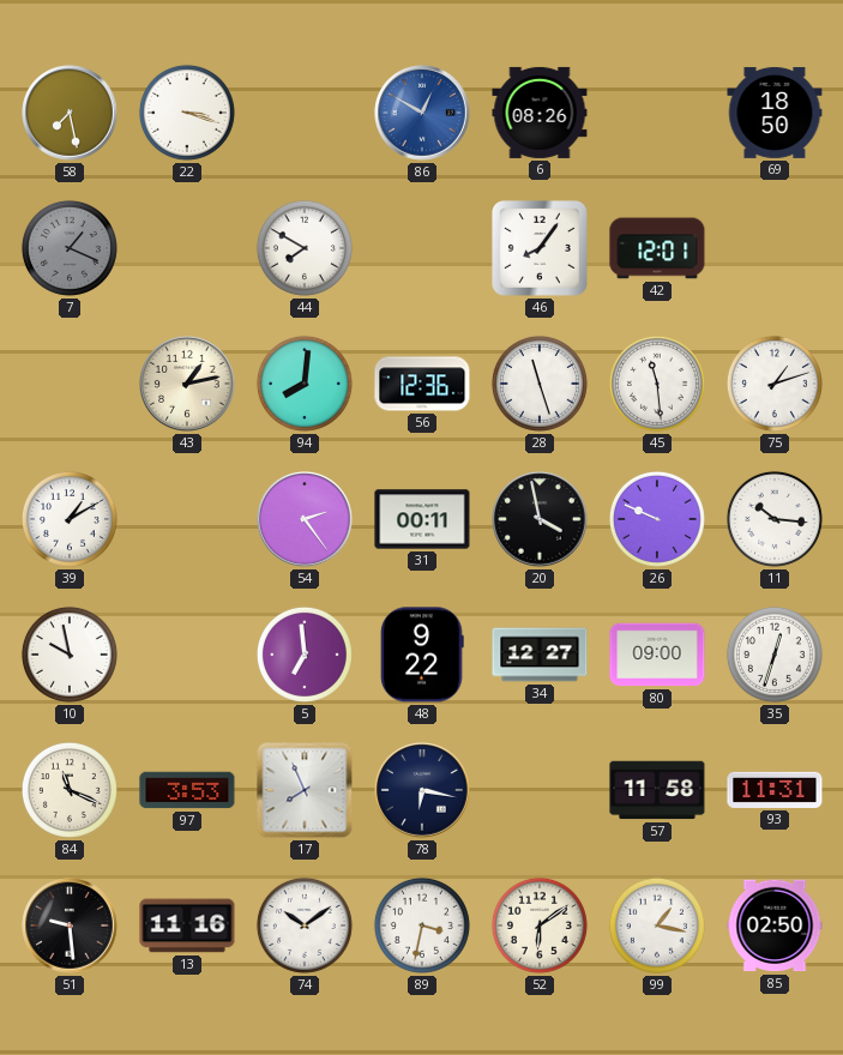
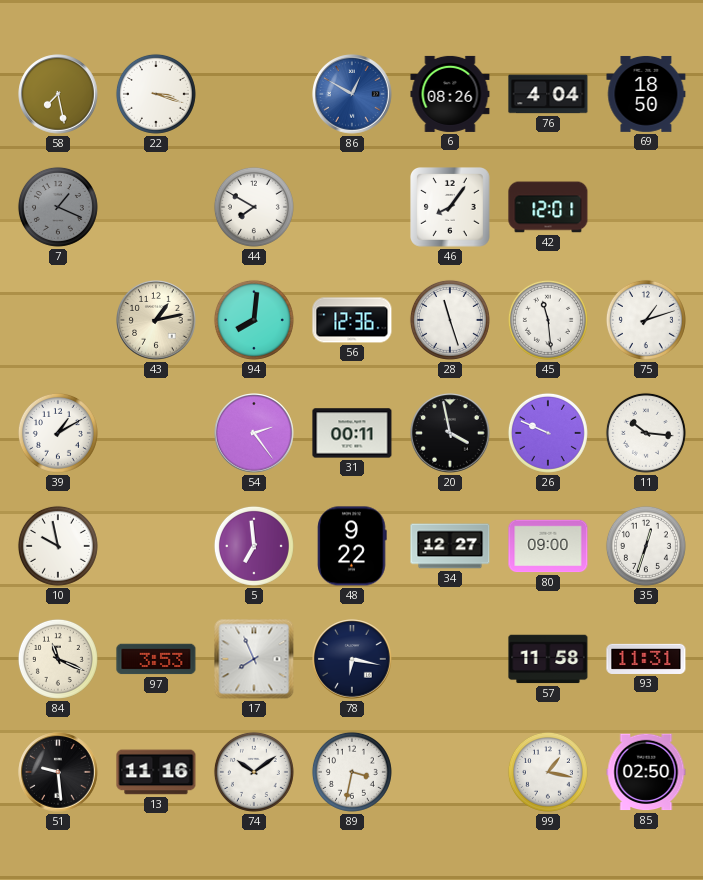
76: none -> 4:04 (548, 94)
52: 6:09 -> none (540, 926)
